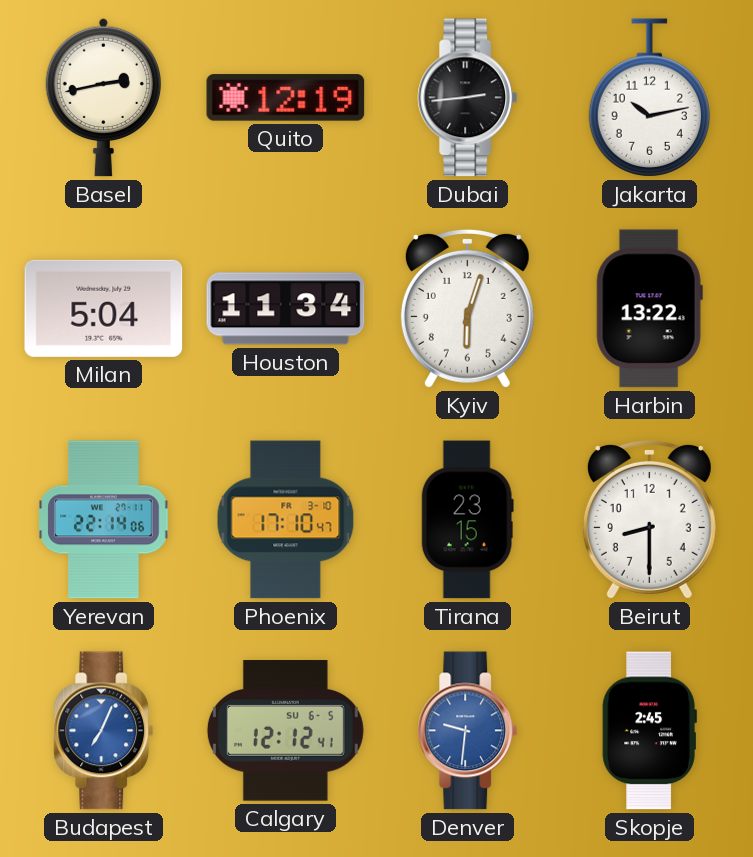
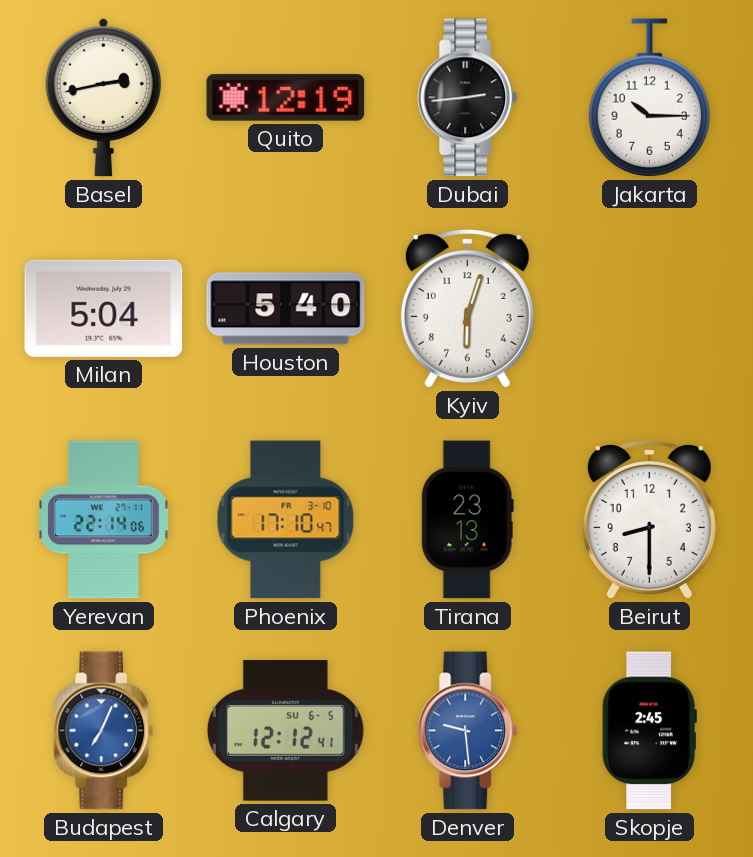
Jakarta: 10:13 -> 10:15 (649, 98)
Houston: 11:34 -> 5:40 (286, 309)
Harbin: 13:22 -> none (649, 309)
Tirana: 23:15 -> 23:13 (467, 520)
Denver: 9:31 -> 9:29 (468, 731)
